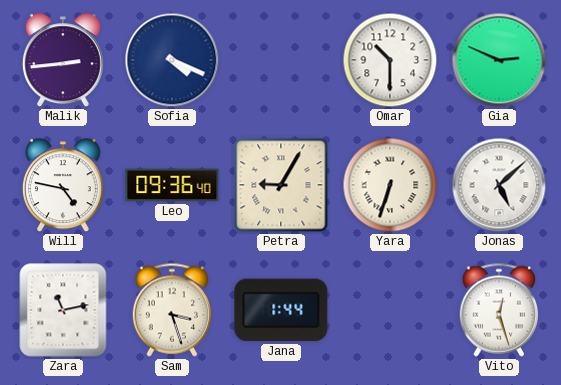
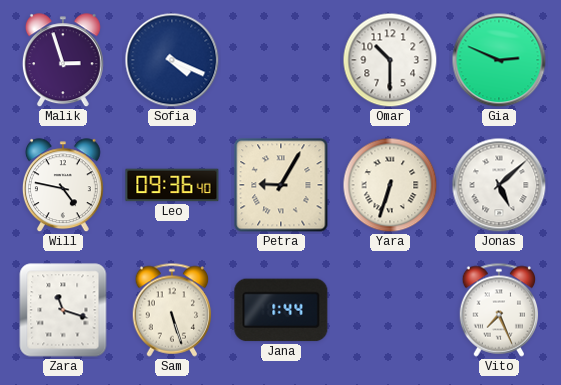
Malik: 2:44 -> 2:57 (63, 61)
Zara: 11:13 -> 11:18 (63, 310)
Sam: 3:27 -> 5:27 (172, 310)
Vito: 12:27 -> 7:26 (499, 310)
